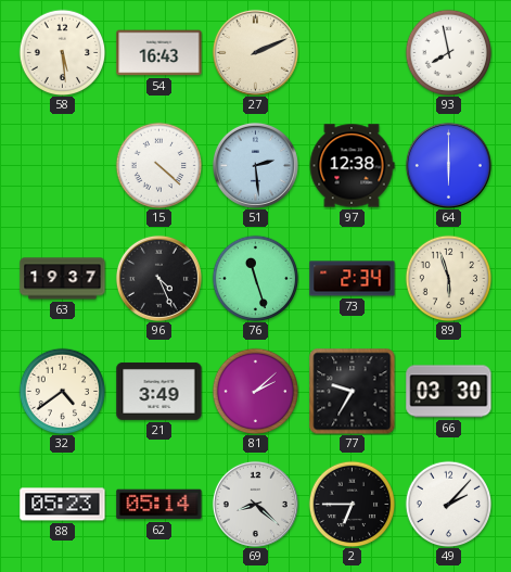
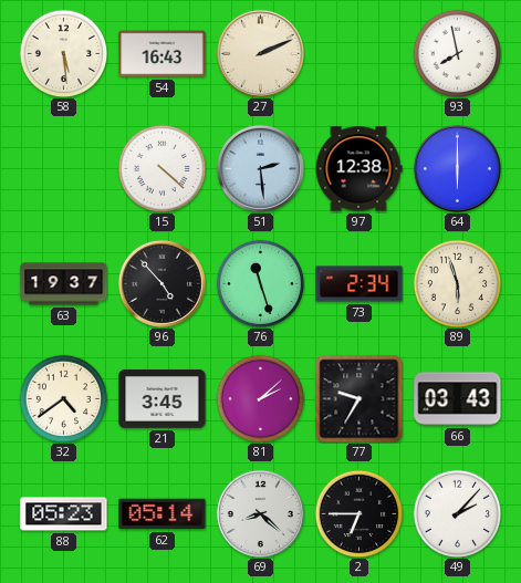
96: 4:26 -> 4:53 (161, 283)
21: 3:49 -> 3:45 (163, 398)
66: 03:30 -> 03:43 (458, 399)
